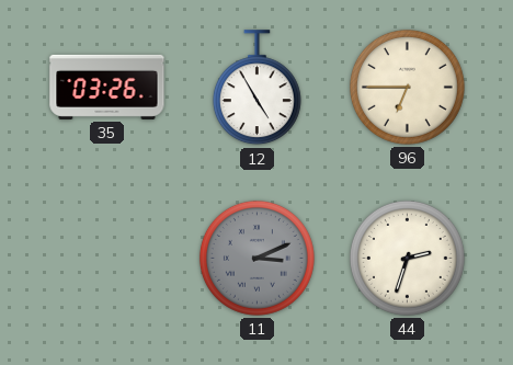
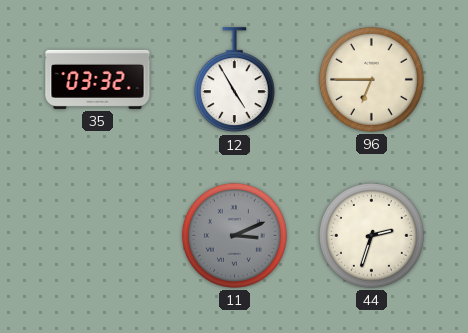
35: 03:26 -> 03:32 (98, 79)
